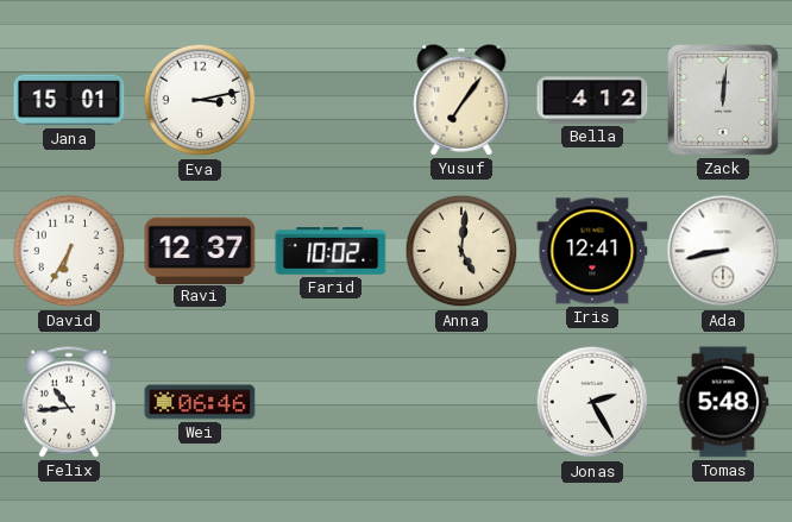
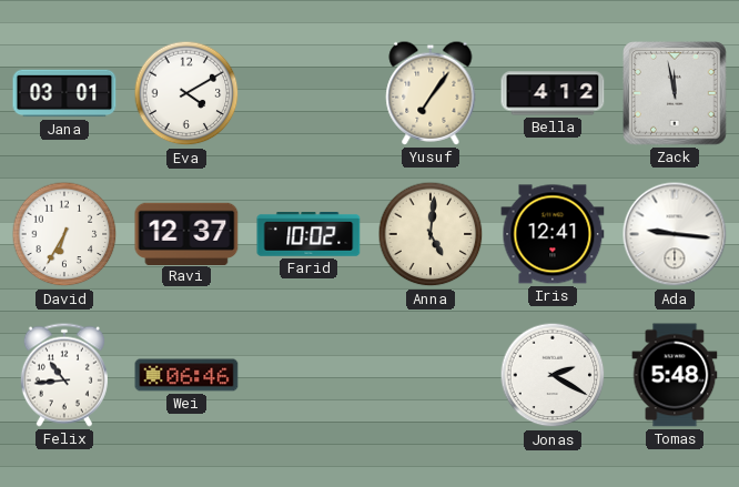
Jana: 15:01 -> 03:01 (64, 93)
Eva: 3:13 -> 4:10 (186, 93)
Zack: 12:01 -> 11:58 (675, 93)
Ada: 8:43 -> 9:16 (675, 234)
Jonas: 2:25 -> 2:20 (553, 375)
